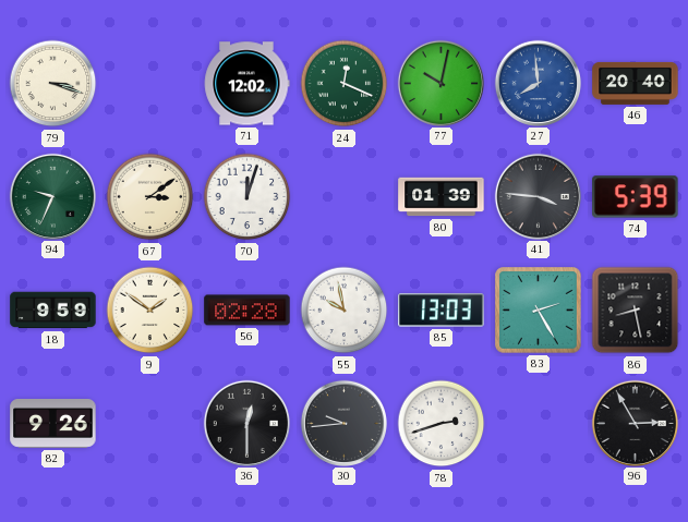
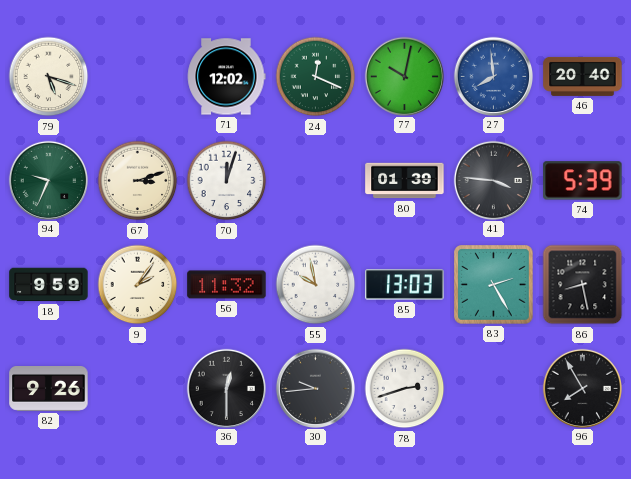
79: 3:18 -> 5:18 (49, 77)
67: 3:09 -> 3:12 (138, 181)
9: 1:51 -> 2:06 (138, 285)
56: 02:28 -> 11:32 (227, 285)
96: 2:55 -> 7:55 (582, 388)
